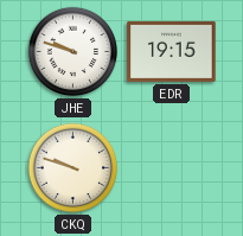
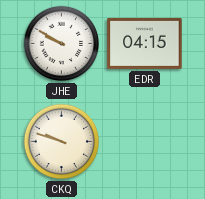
JHE: 9:48 -> 9:50 (62, 44)
EDR: 19:15 -> 04:15 (145, 43)
